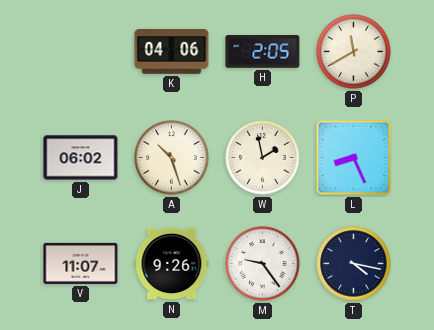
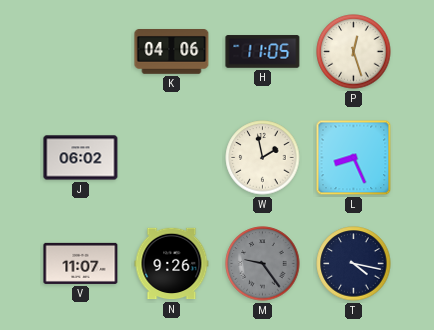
H: 2:05 -> 11:05 (263, 52)
P: 11:40 -> 12:27 (354, 52)
A: 10:27 -> none (172, 158)
M dial: white -> grey (263, 264)
